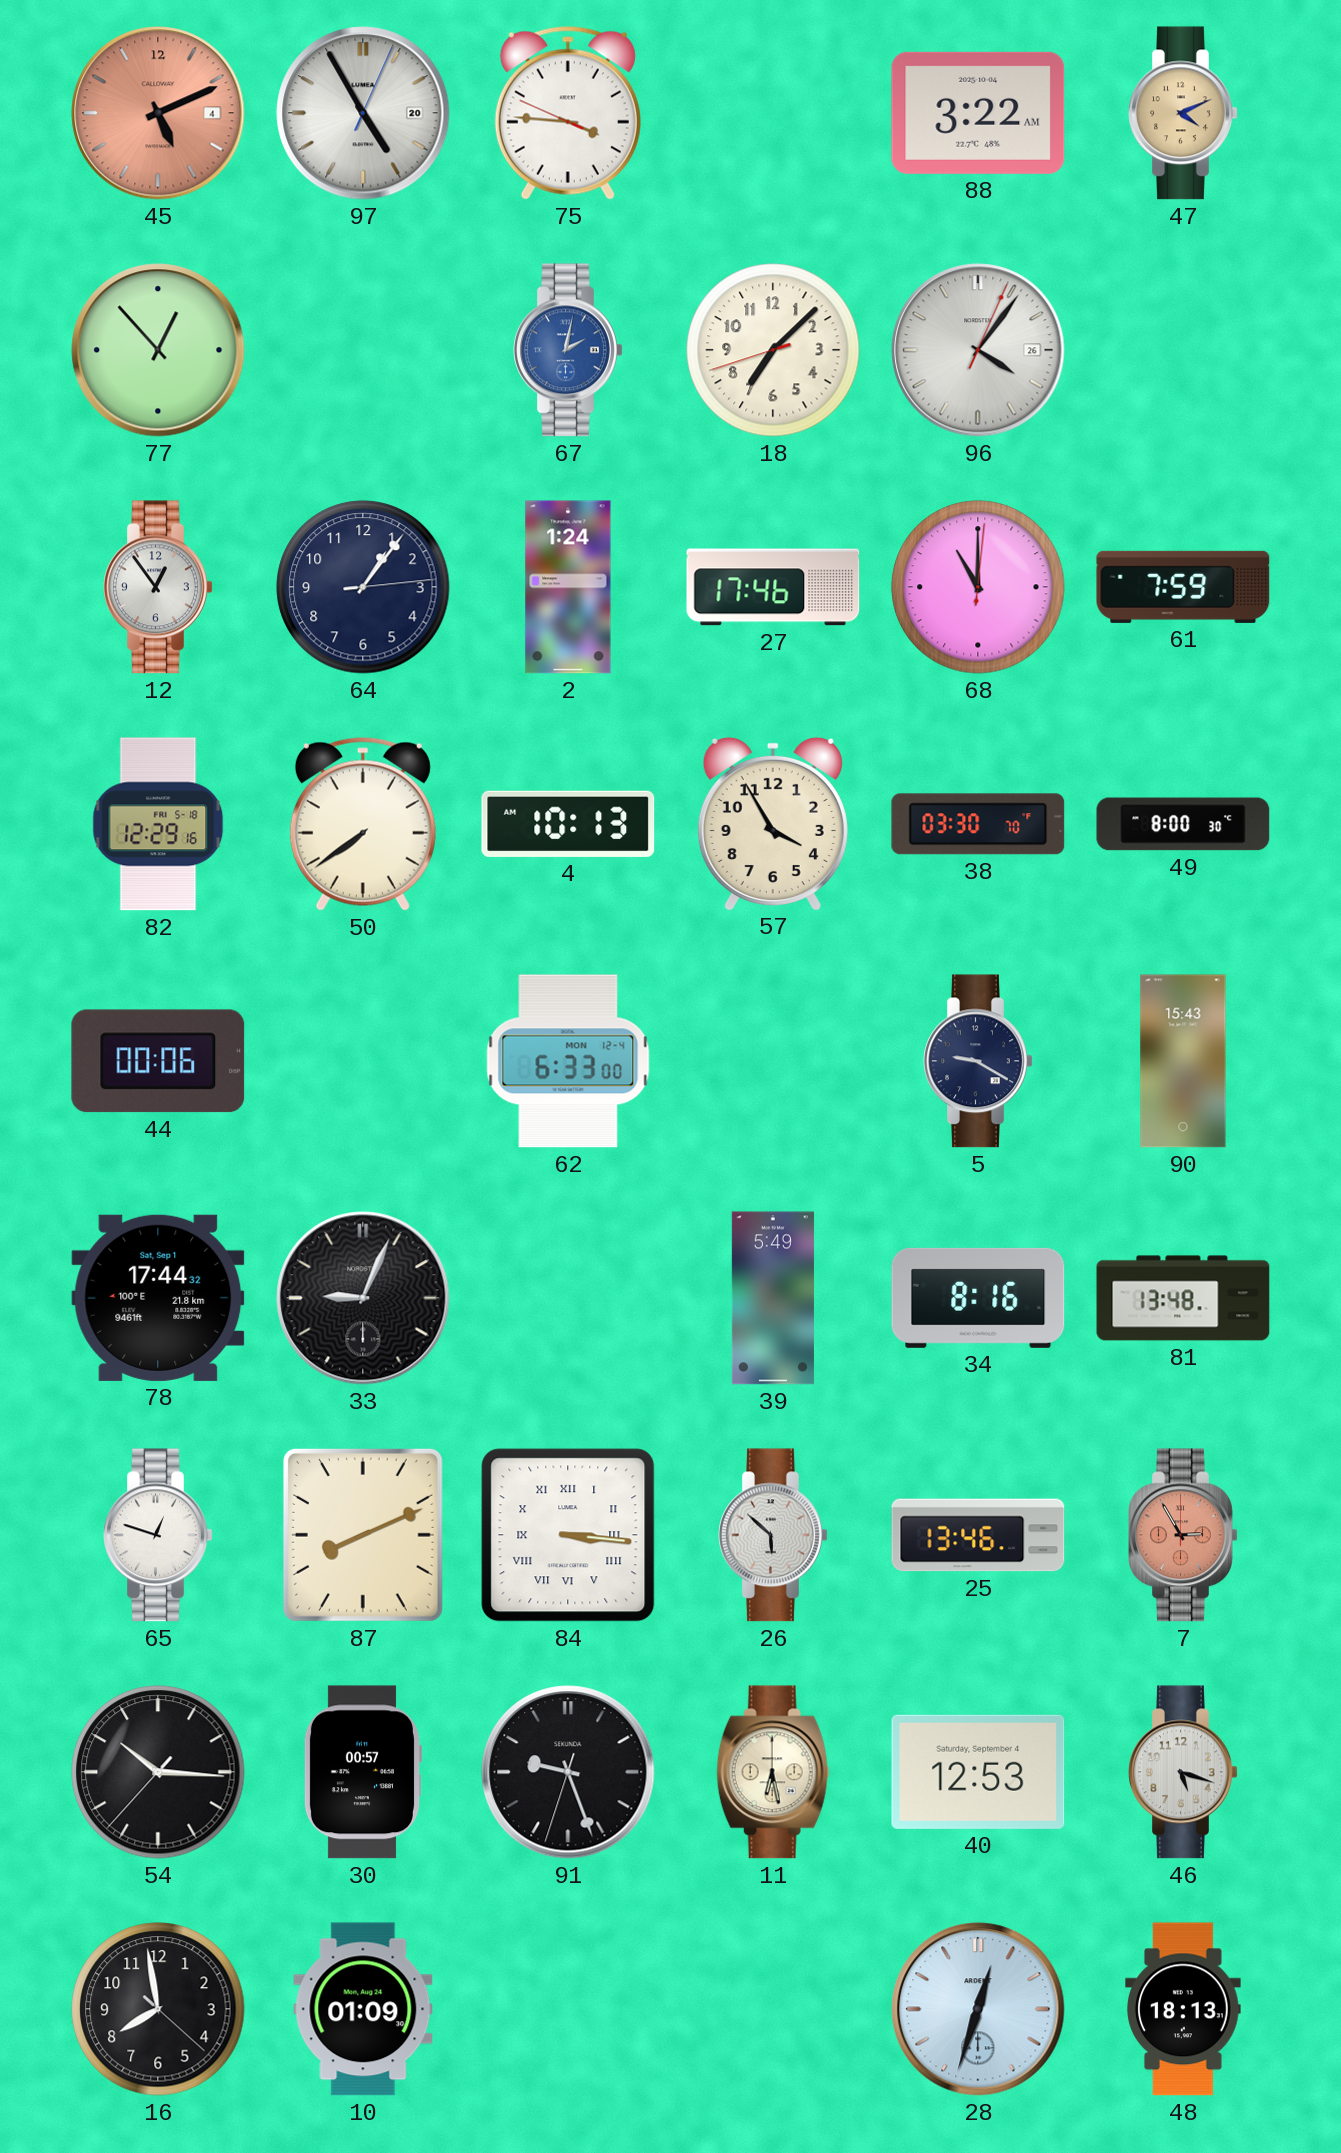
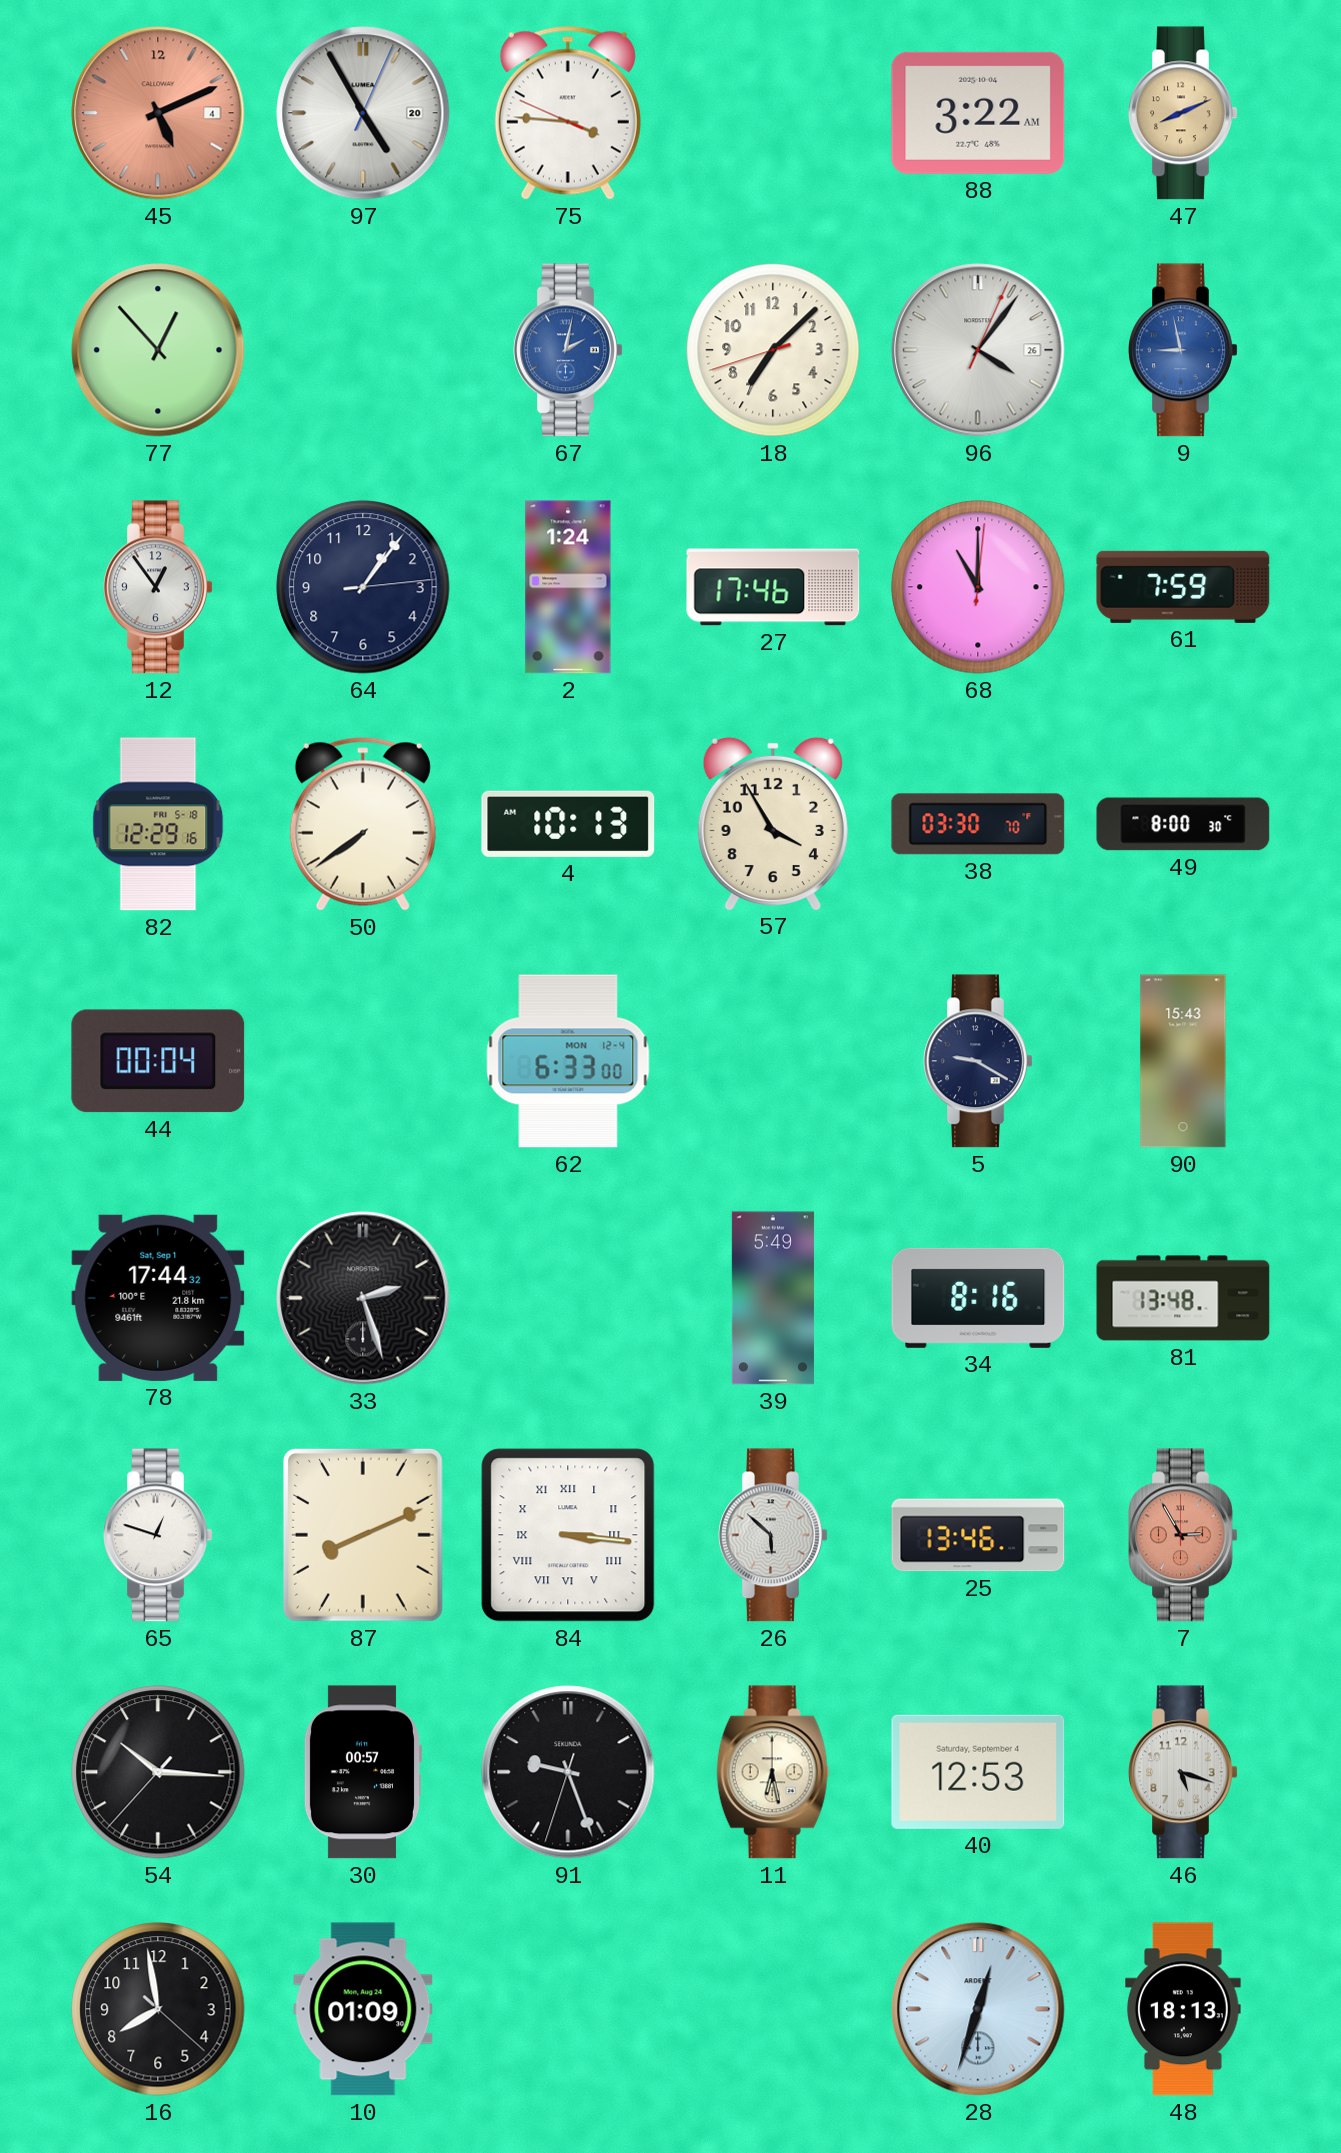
47: 4:11 -> 8:11 (1183, 113)
9: none -> 8:58 (1183, 350)
44: 00:06 -> 00:04 (158, 1061)
33: 9:04 -> 2:27 (363, 1298)
